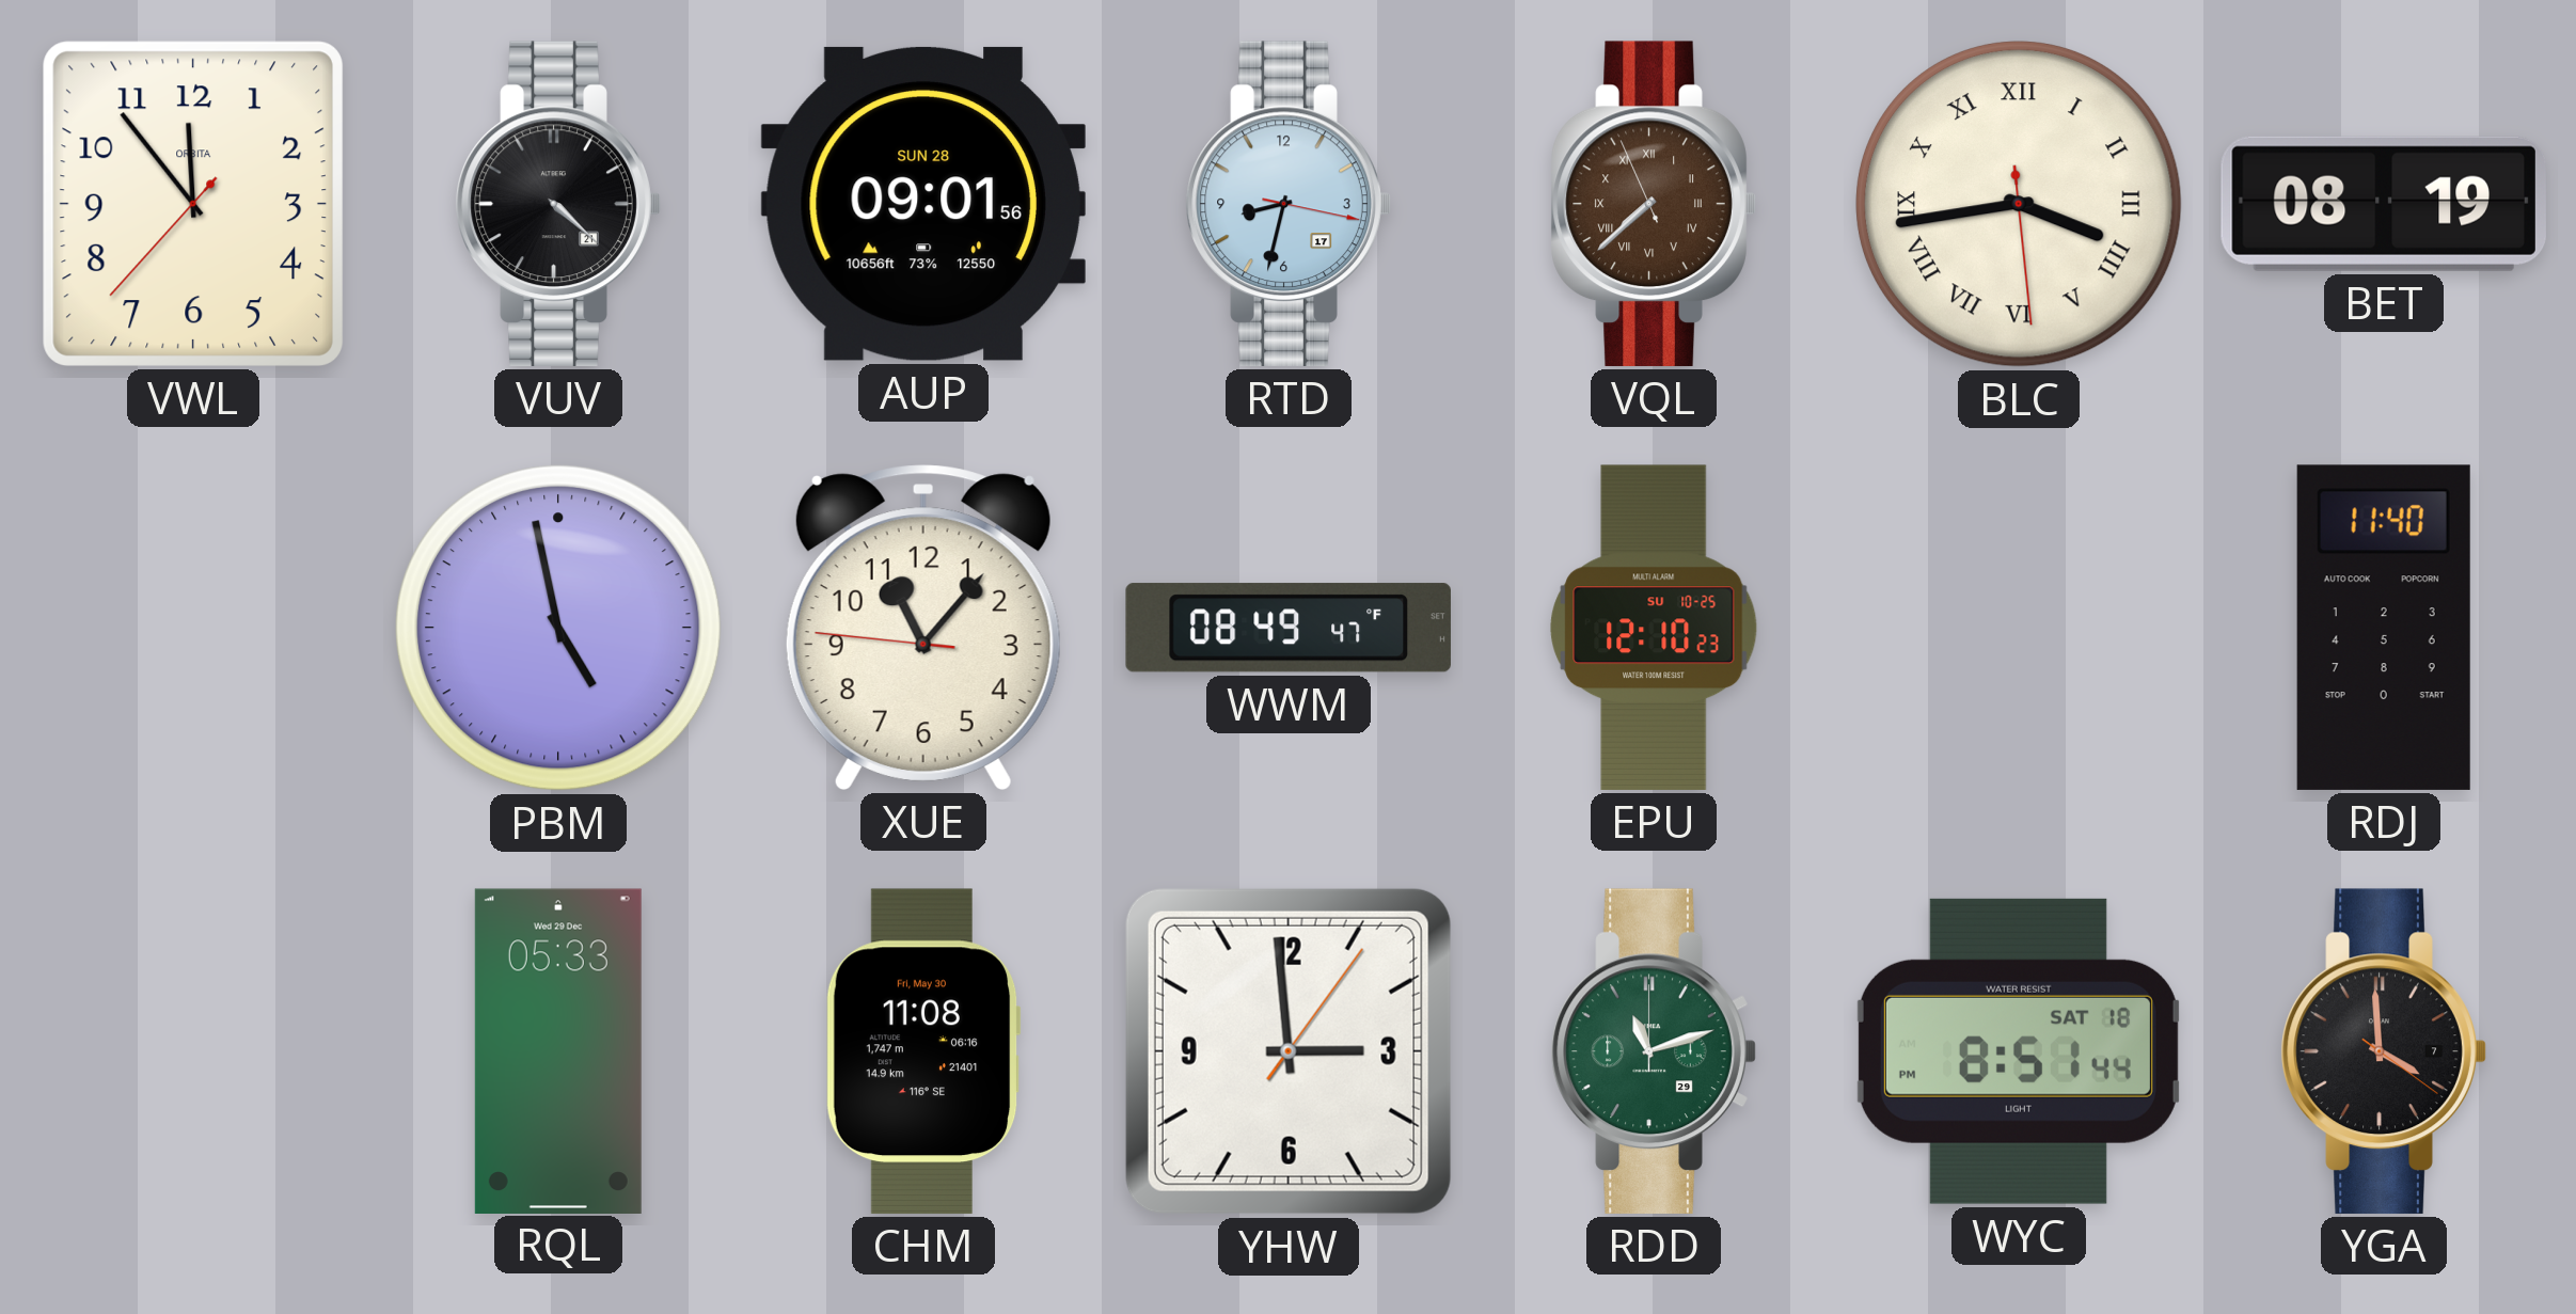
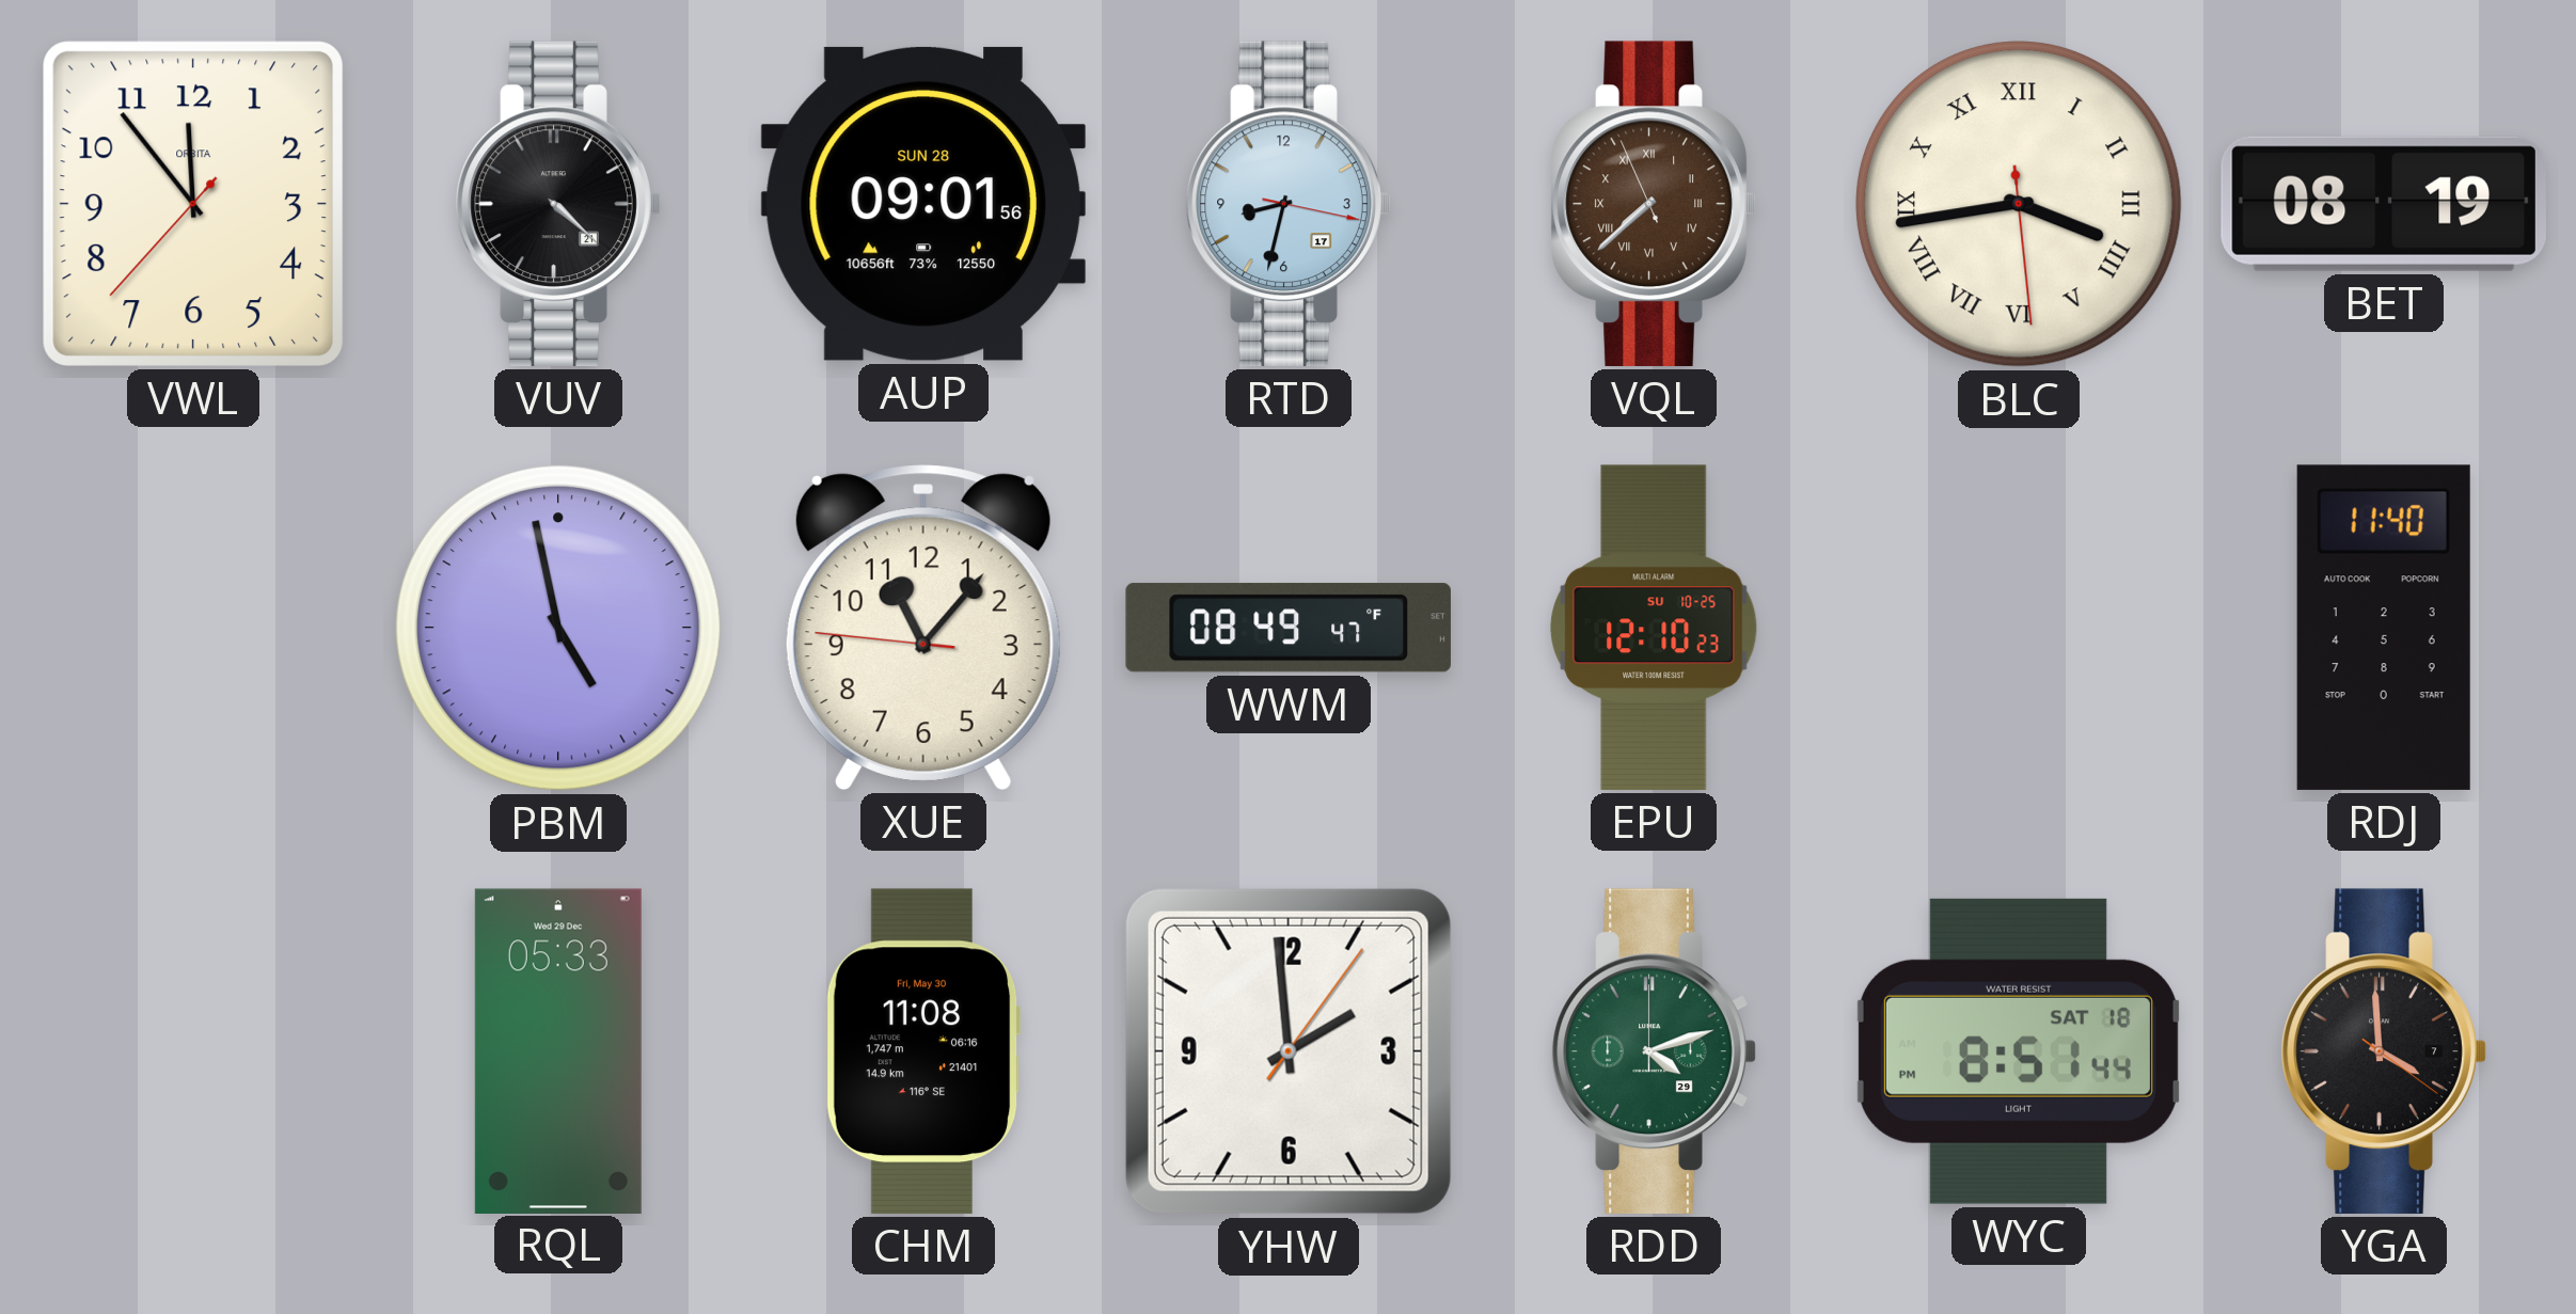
YHW: 2:59 -> 1:59 (1289, 1051)
RDD: 11:12 -> 4:12 (1654, 1051)
